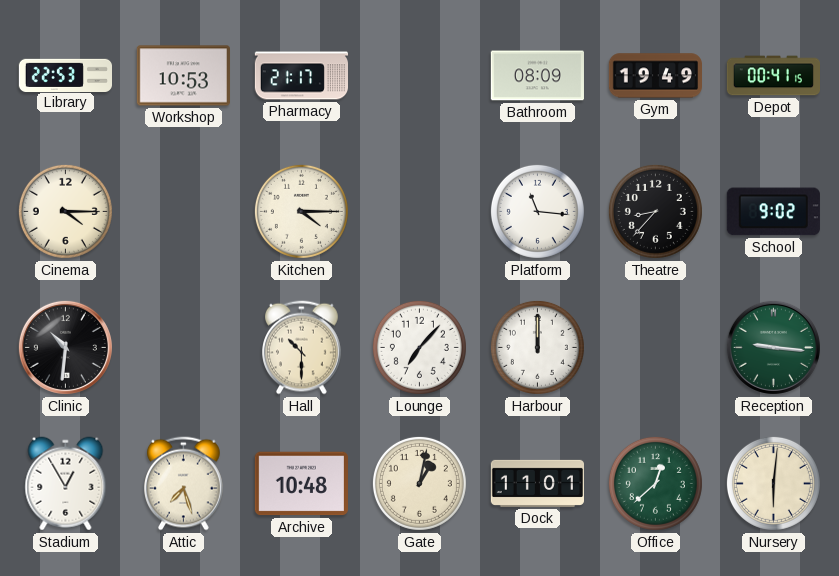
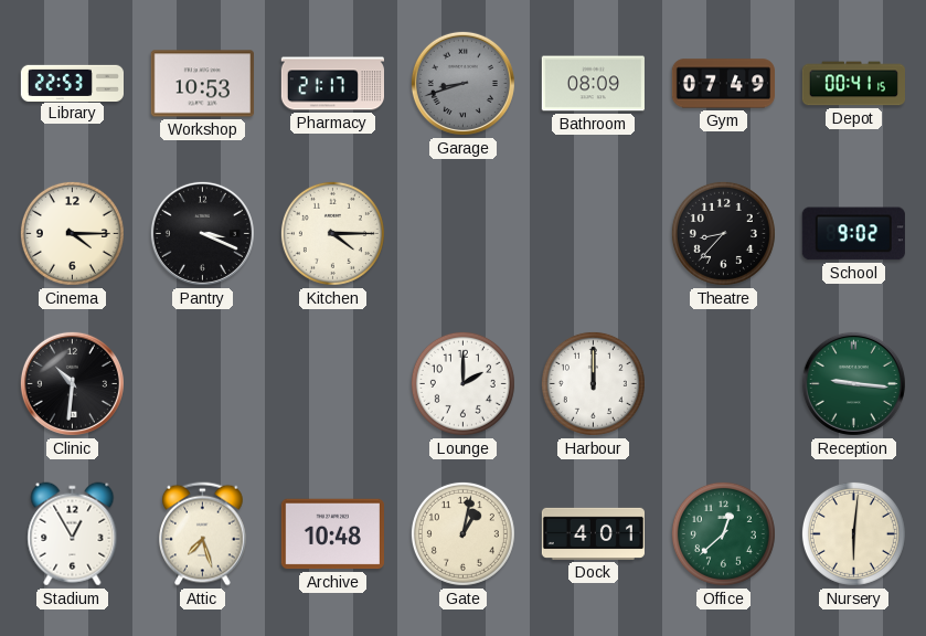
Garage: none -> 8:42 (462, 83)
Gym: 19:49 -> 07:49 (723, 84)
Pantry: none -> 3:19 (202, 233)
Platform: 11:16 -> none (537, 211)
Hall: 10:30 -> none (302, 348)
Lounge: 7:07 -> 2:00 (462, 383)
Dock: 11:01 -> 4:01 (593, 533)
